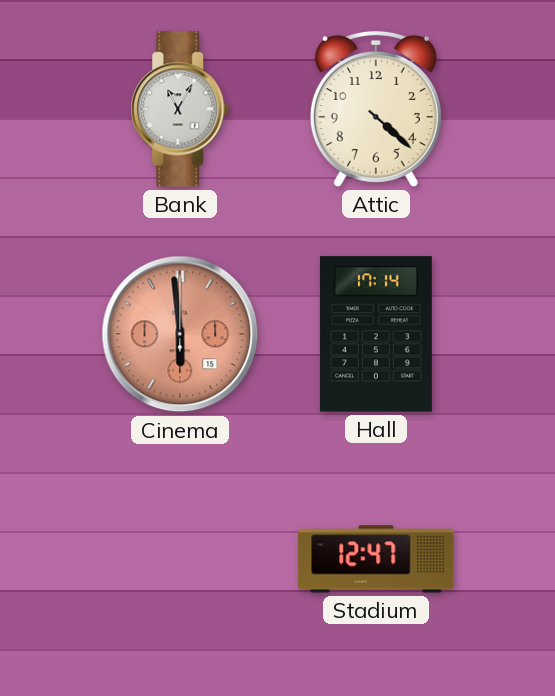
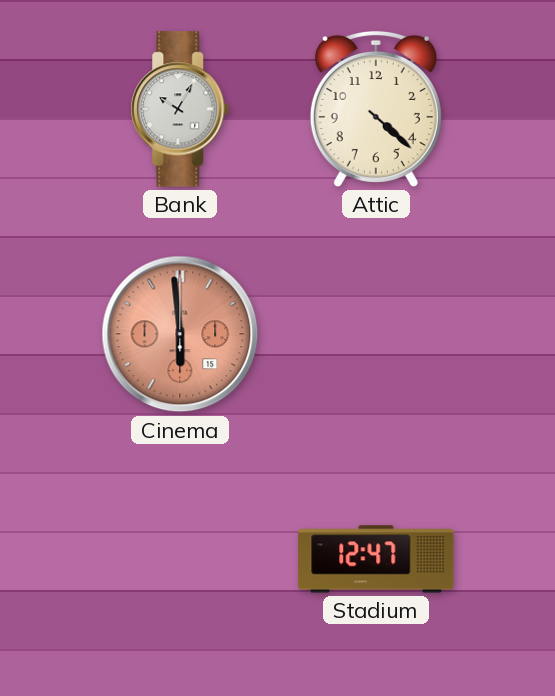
Bank: 11:05 -> 10:05 (180, 109)
Hall: 17:14 -> none (376, 334)
